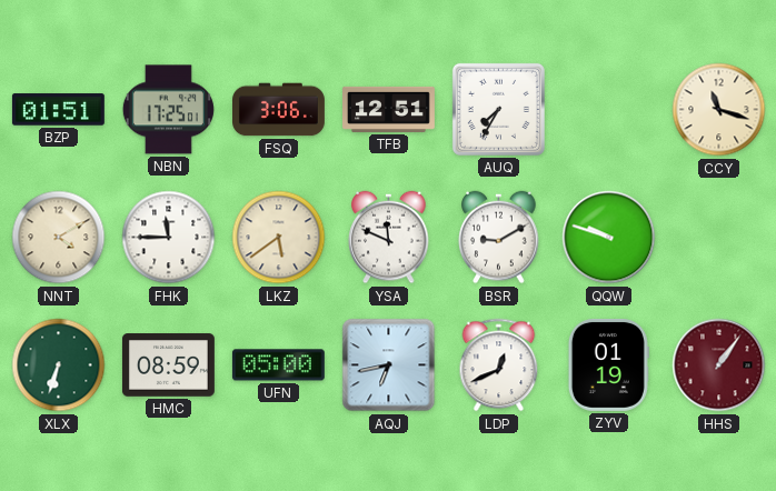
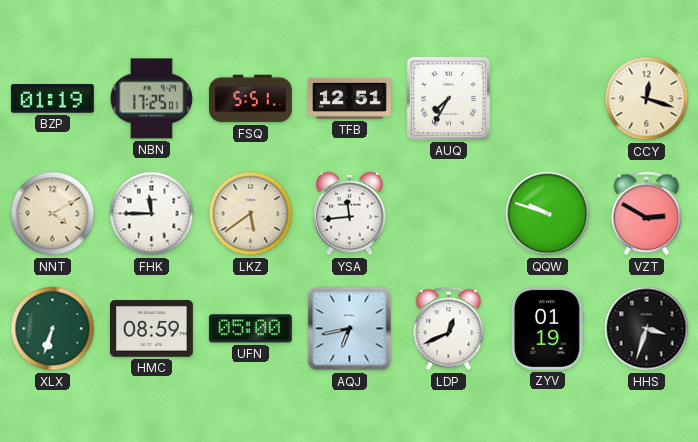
BZP: 01:51 -> 01:19 (52, 99)
FSQ: 3:06 -> 5:51 (251, 99)
CCY: 11:18 -> 12:18 (647, 99)
YSA: 11:49 -> 11:44 (350, 214)
BSR: 9:10 -> none (499, 238)
VZT: none -> 2:50 (647, 214)
HHS: 1:06 -> 3:33 (647, 329)
HHS dial: burgundy -> black (647, 329)
